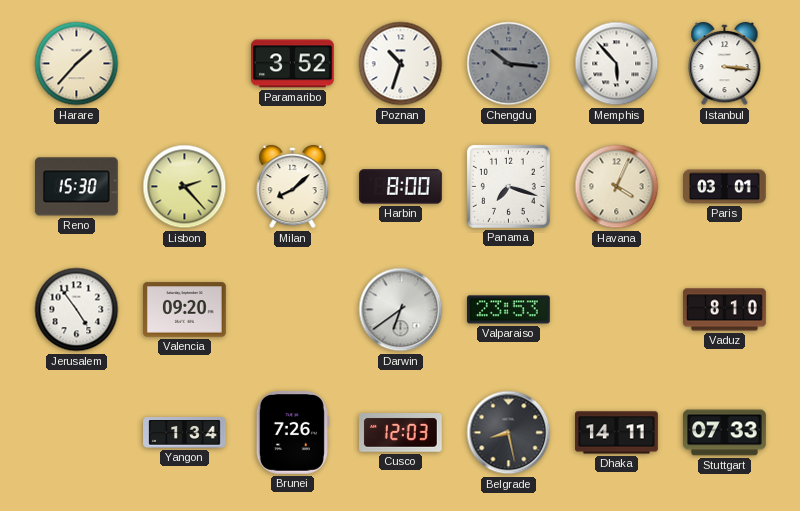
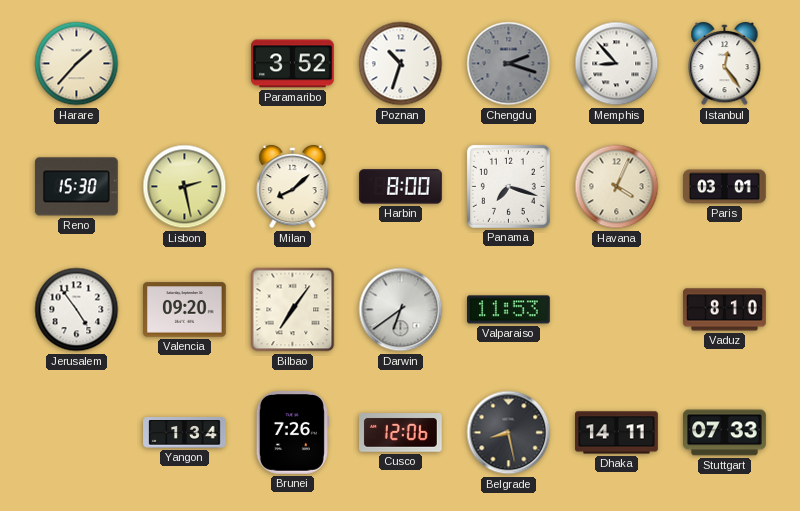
Chengdu: 10:16 -> 2:18 (509, 64)
Memphis: 5:53 -> 8:53 (617, 64)
Istanbul: 3:16 -> 12:24 (725, 64)
Lisbon: 2:23 -> 2:28 (185, 187)
Bilbao: none -> 7:06 (293, 310)
Valparaiso: 23:53 -> 11:53 (509, 310)
Cusco: 12:03 -> 12:06 (401, 433)
